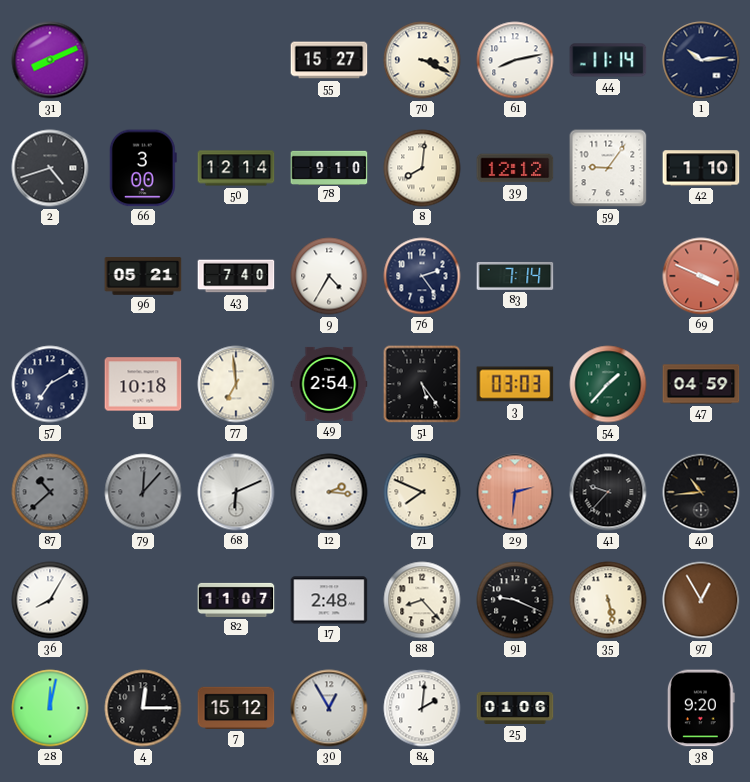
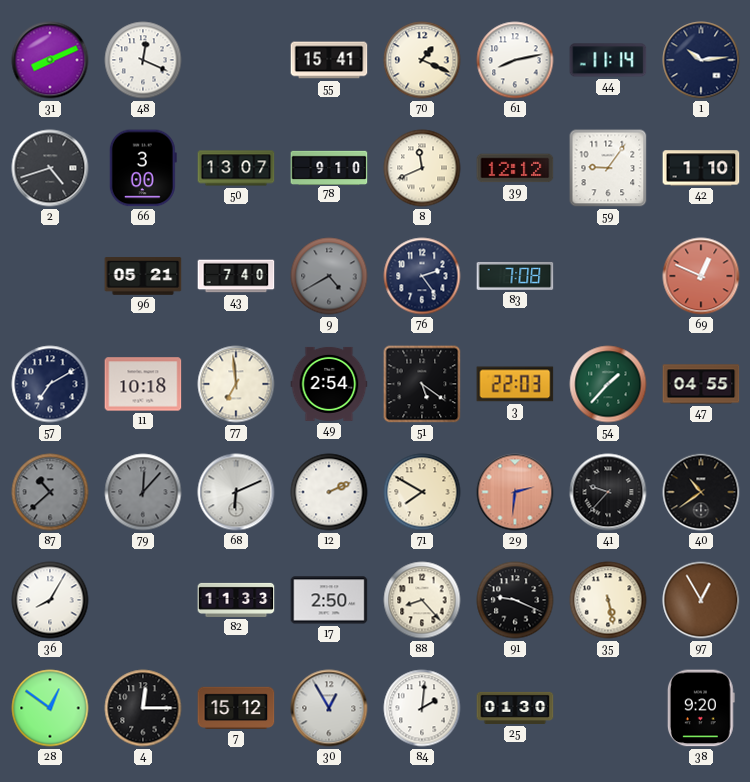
48: none -> 12:19 (143, 60)
55: 15:27 -> 15:41 (329, 60)
70: 3:19 -> 1:19 (422, 60)
50: 12:14 -> 13:07 (236, 168)
8: 8:01 -> 11:41 (422, 168)
9: 4:35 -> 4:40 (329, 276)
9 dial: white -> grey (329, 276)
83: 7:14 -> 7:08 (515, 276)
69: 3:49 -> 12:49 (701, 276)
51: 5:24 -> 5:21 (422, 384)
3: 03:03 -> 22:03 (515, 384)
47: 04:59 -> 04:55 (701, 384)
12: 2:16 -> 2:11 (329, 492)
71: 7:49 -> 7:50 (422, 492)
40: 10:44 -> 10:39 (701, 492)
82: 11:07 -> 11:33 (236, 600)
17: 2:48 -> 2:50 (329, 600)
28: 12:02 -> 12:51 (50, 708)
25: 01:06 -> 01:30 (515, 708)
